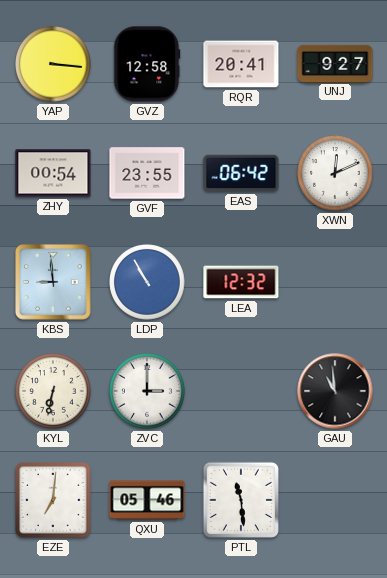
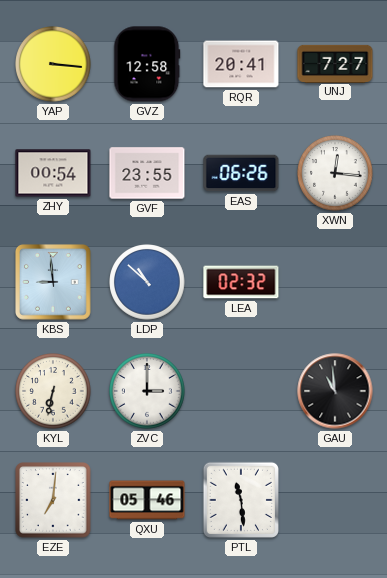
UNJ: 9:27 -> 7:27 (335, 63)
EAS: 06:42 -> 06:26 (241, 173)
XWN: 12:11 -> 12:16 (335, 173)
LDP: 10:55 -> 10:52 (147, 282)
LEA: 12:32 -> 02:32 (241, 282)
